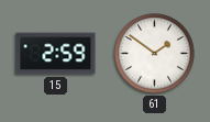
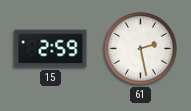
61: 1:51 -> 2:28 (141, 49)
